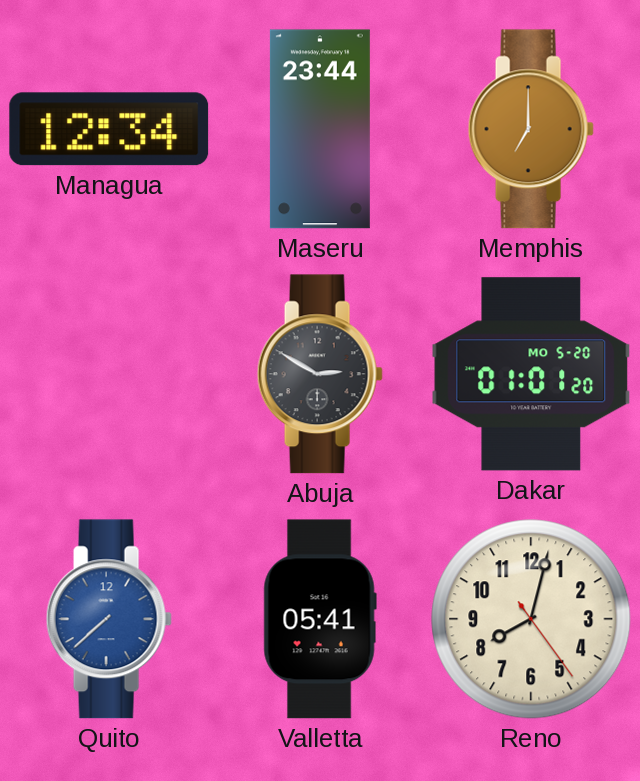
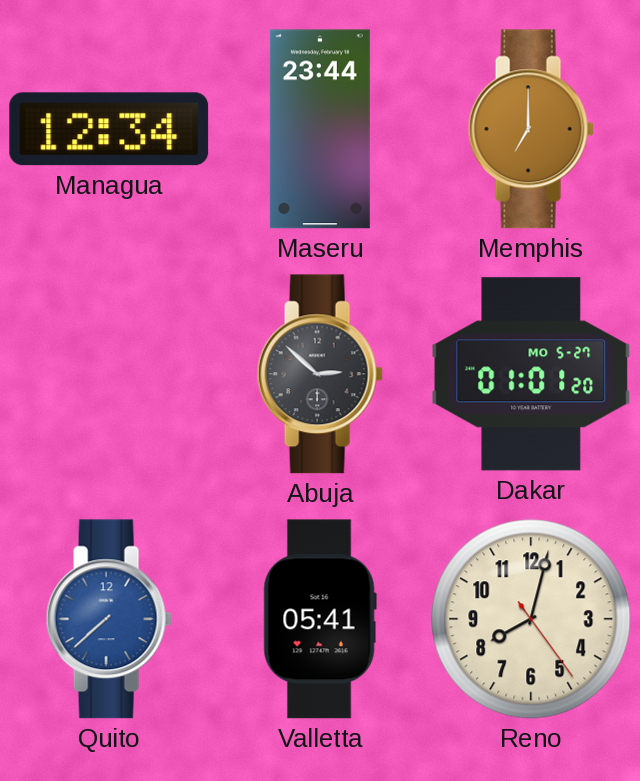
Abuja: 2:50 -> 2:52 (320, 374)
Dakar date: MO 5-20 -> MO 5-27 (531, 374)
